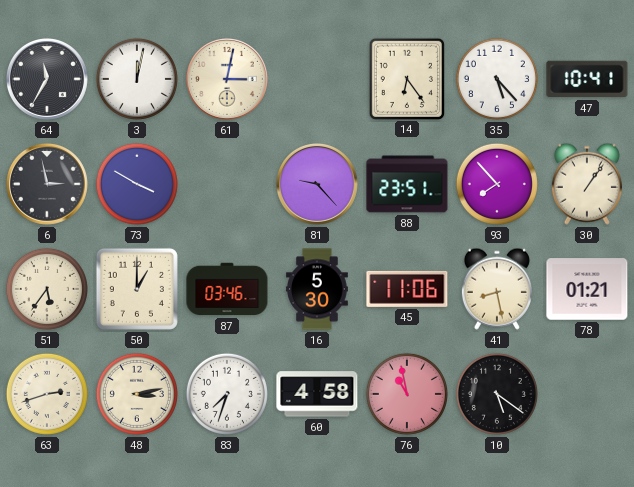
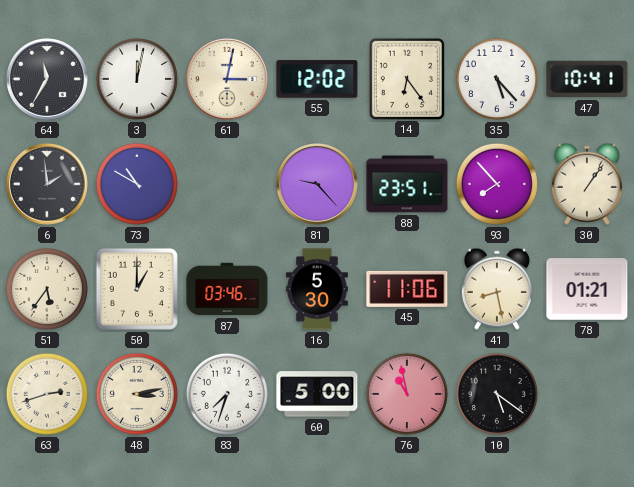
55: none -> 12:02 (317, 79)
6: 2:58 -> 1:59 (47, 184)
73: 3:50 -> 10:50 (137, 184)
60: 4:58 -> 5:00 (317, 394)
